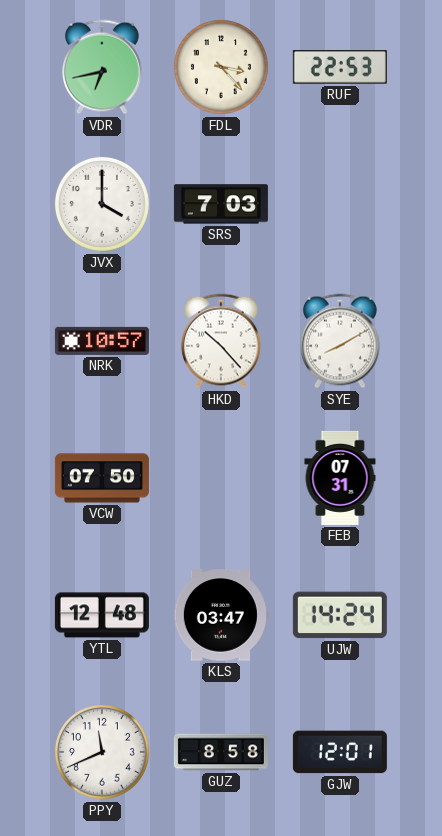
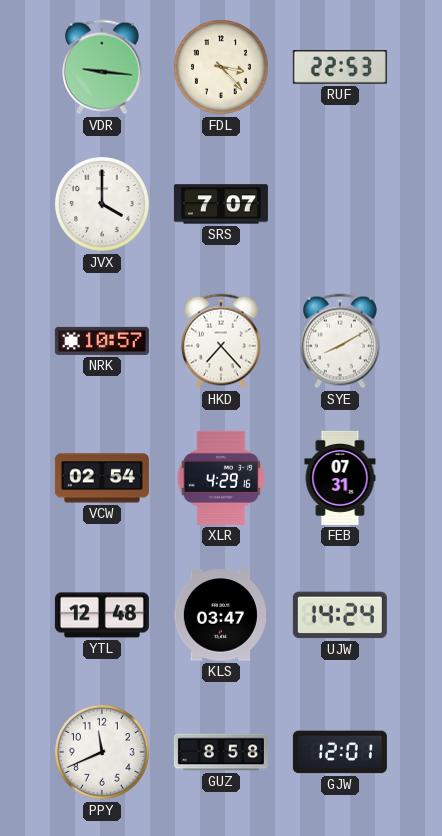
VDR: 6:43 -> 9:16 (102, 67)
SRS: 7:03 -> 7:07 (221, 204)
HKD: 10:23 -> 7:23 (221, 341)
VCW: 07:50 -> 02:54 (102, 478)
XLR: none -> 4:29 (220, 478)
